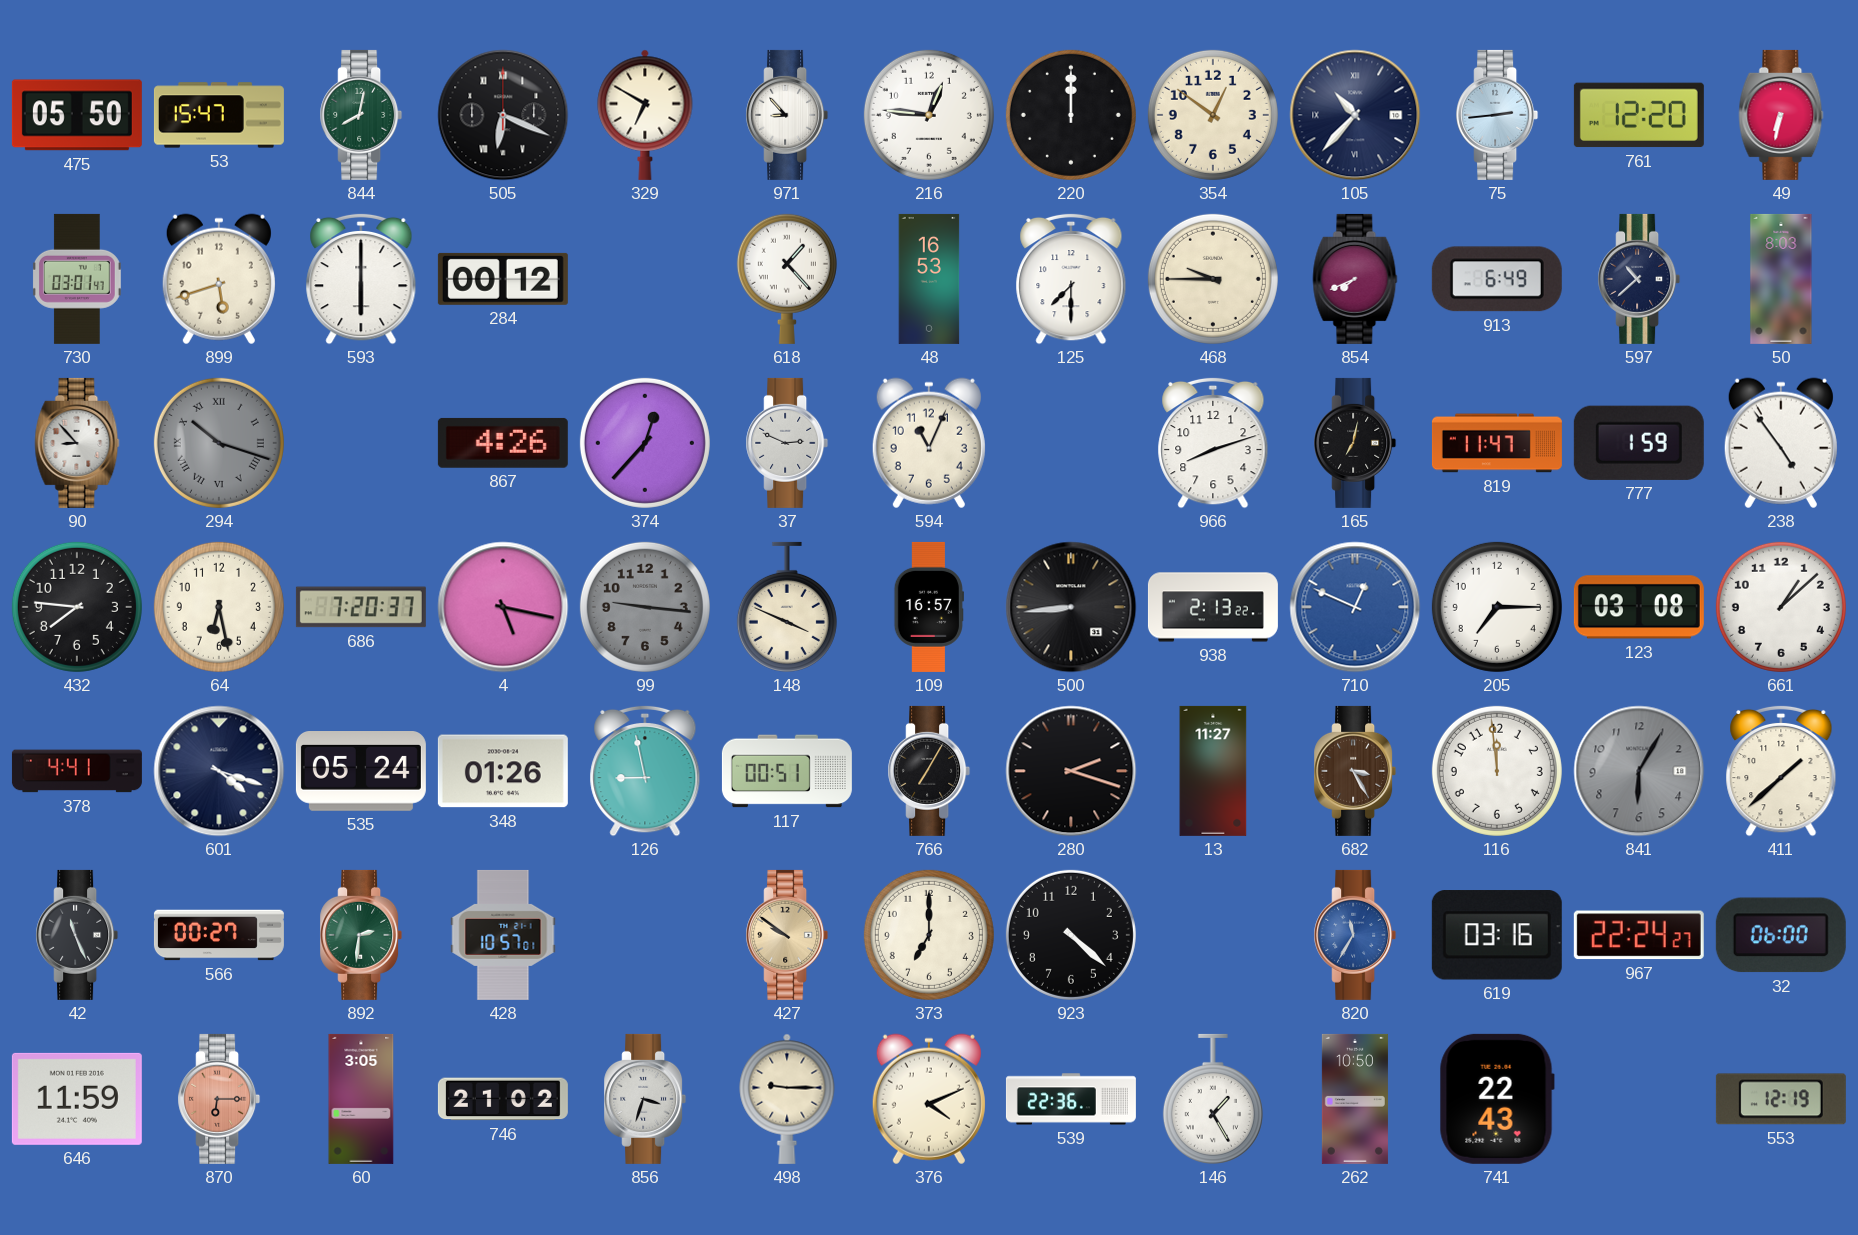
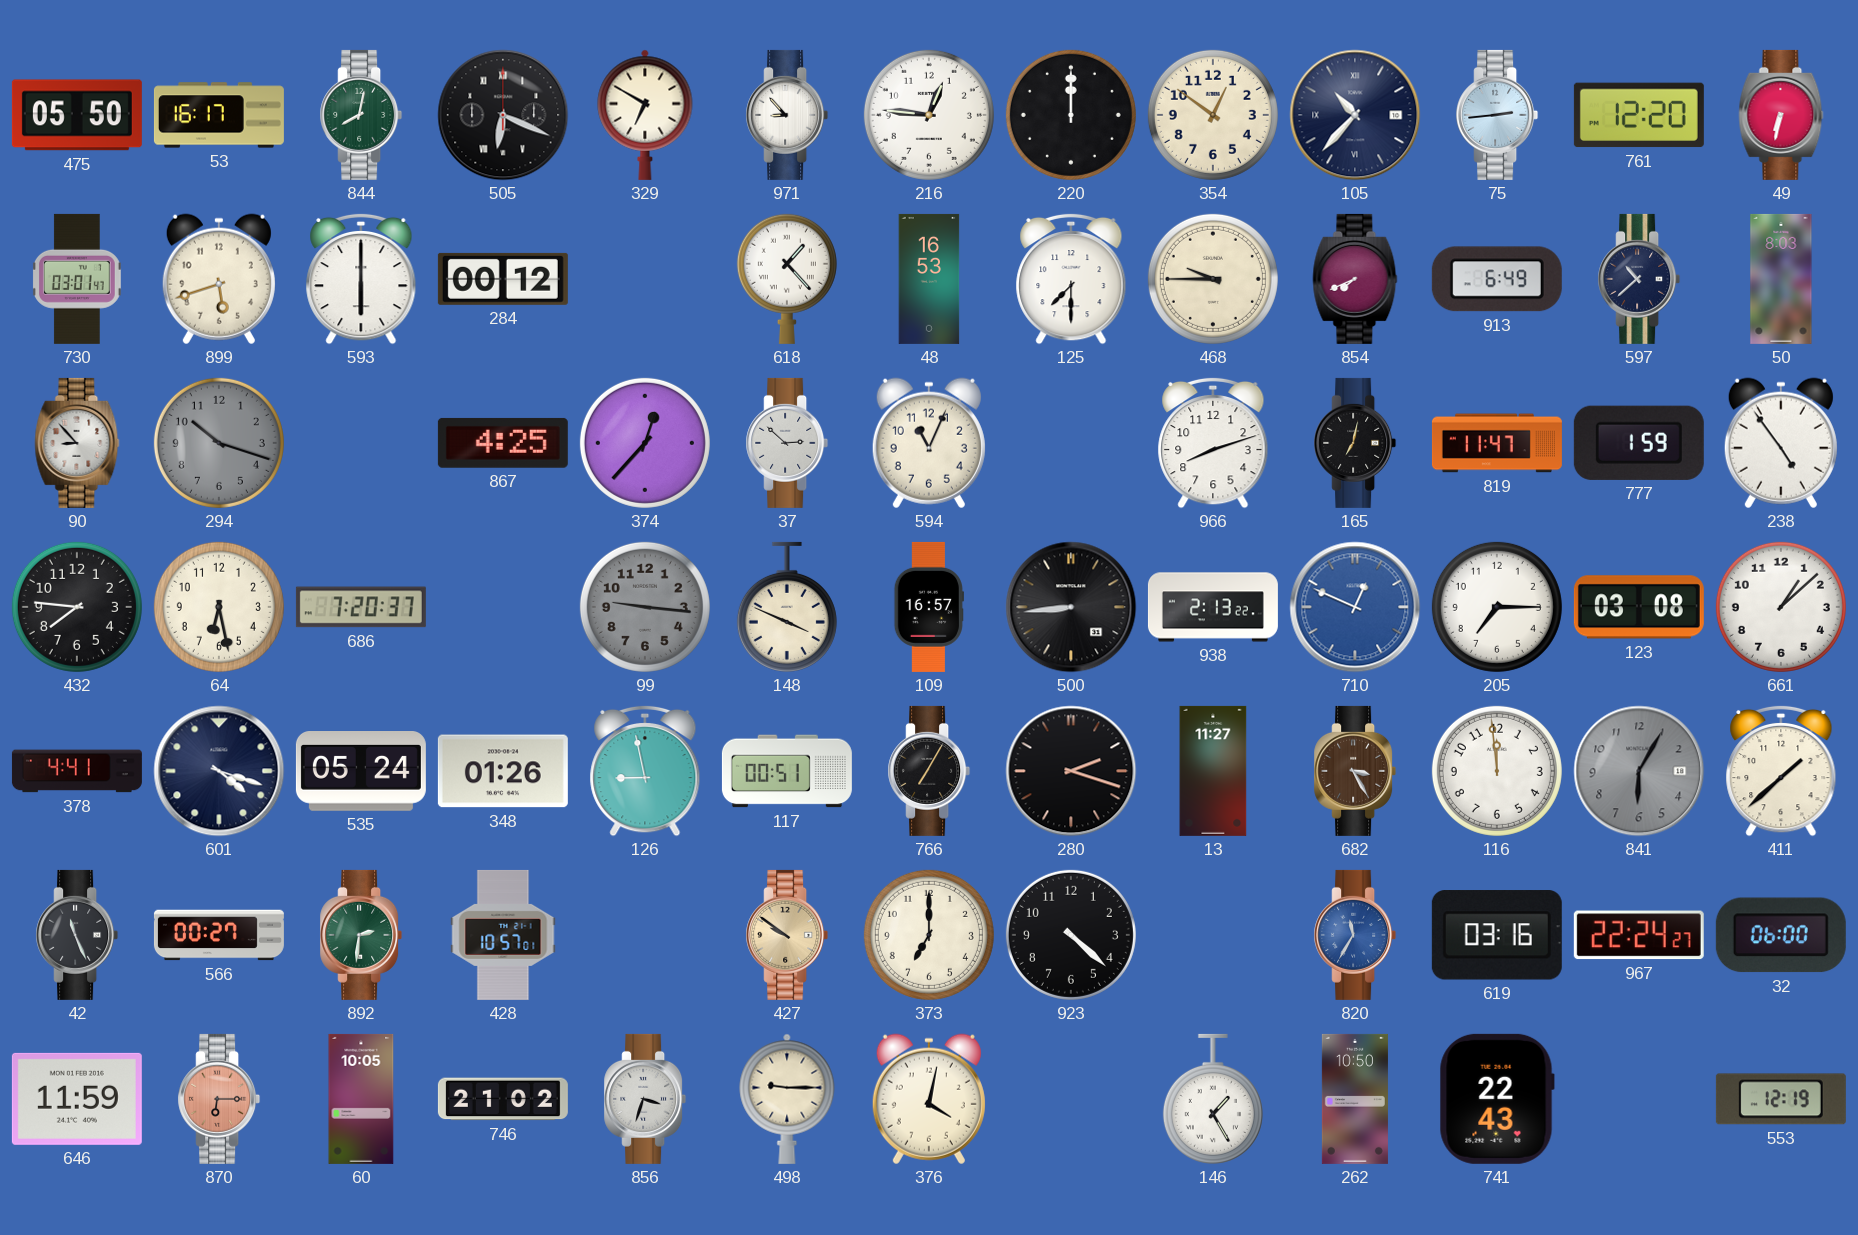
53: 15:47 -> 16:17 (219, 115)
294 numerals: Roman -> Arabic (219, 443)
867: 4:26 -> 4:25 (503, 443)
37: 2:49 -> 2:52 (787, 443)
4: 5:17 -> none (503, 607)
60: 3:05 -> 10:05 (361, 1099)
376: 4:11 -> 4:02 (929, 1099)
539: 22:36 -> none (1071, 1099)
